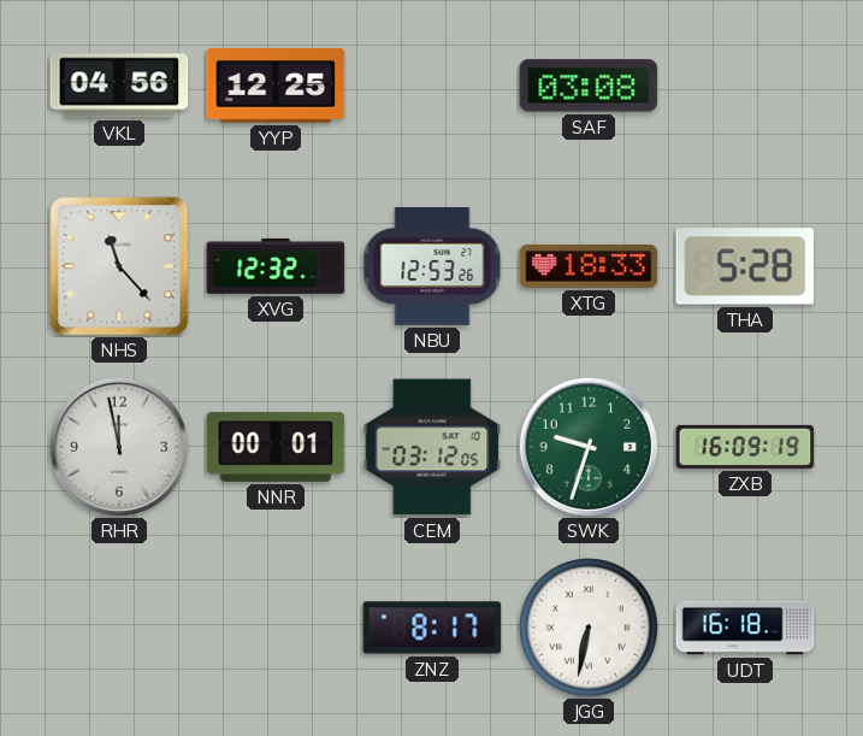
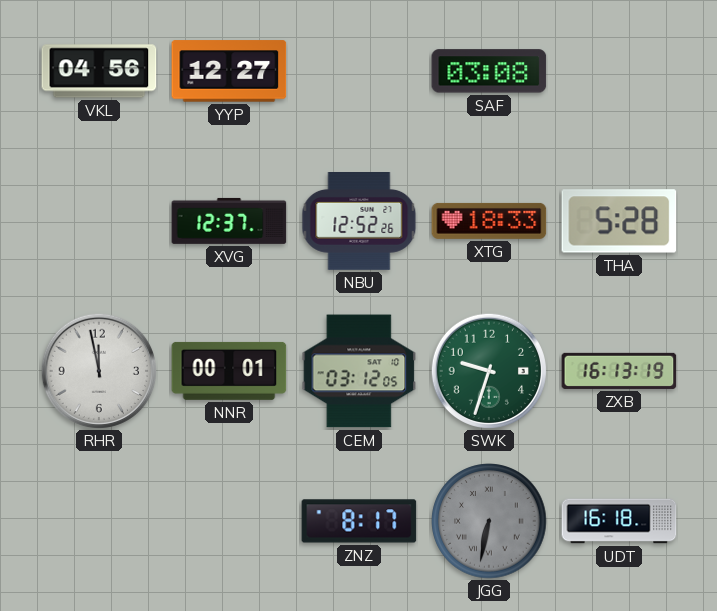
YYP: 12:25 -> 12:27 (229, 71)
NHS: 11:23 -> none (119, 266)
XVG: 12:32 -> 12:37 (229, 221)
NBU: 12:53 -> 12:52 (359, 222)
ZXB: 16:09 -> 16:13 (619, 371)
JGG dial: white -> grey (489, 521)
